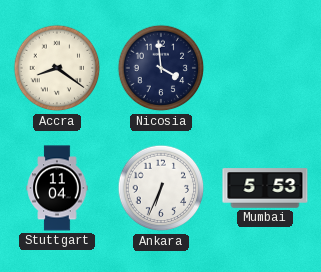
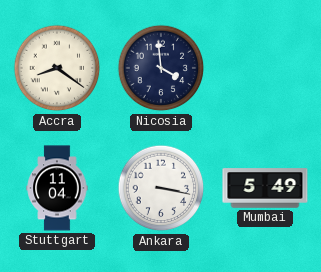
Ankara: 6:34 -> 3:17 (161, 188)
Mumbai: 5:53 -> 5:49 (265, 188)
